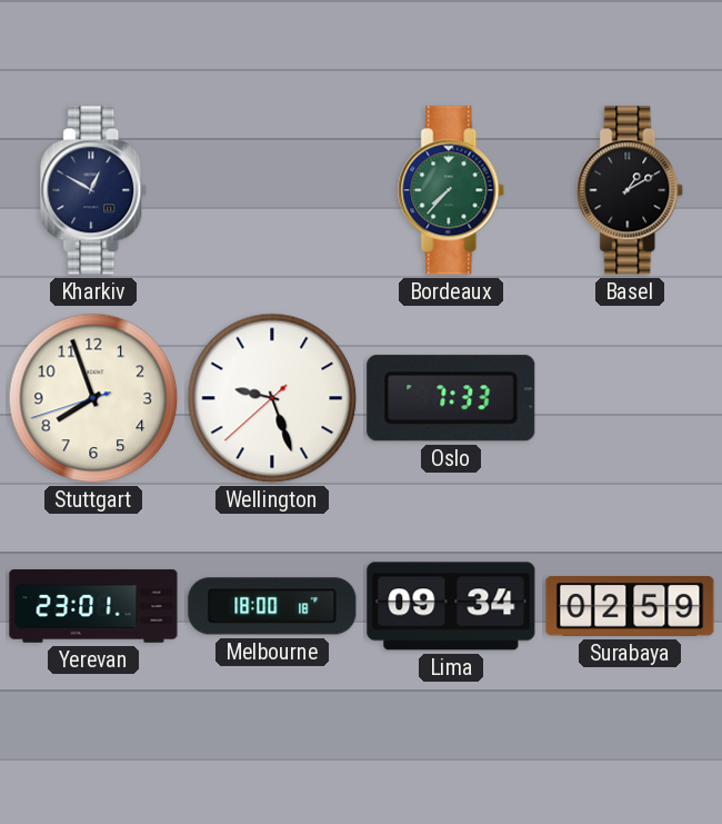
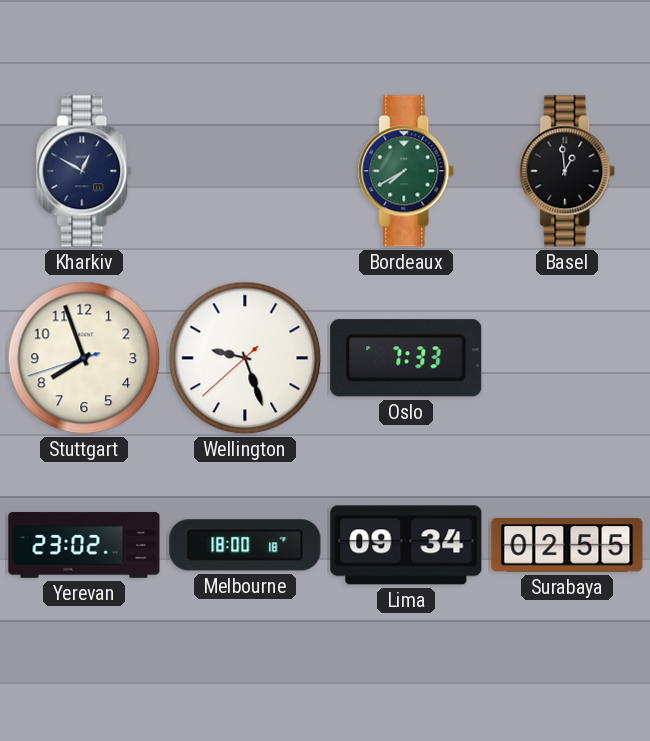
Bordeaux: 7:37 -> 7:40 (407, 171)
Basel: 1:10 -> 12:59 (568, 171)
Yerevan: 23:01 -> 23:02 (84, 545)
Surabaya: 02:59 -> 02:55 (567, 545)
